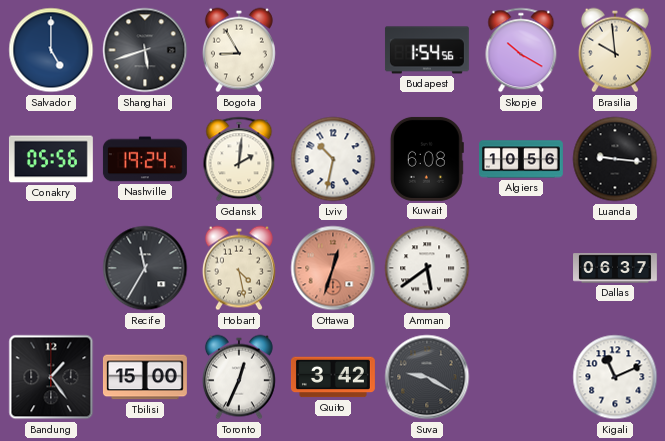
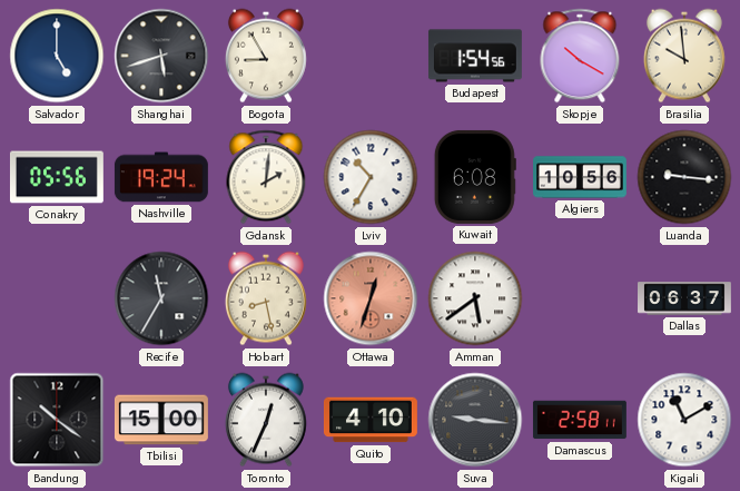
Lviv: 10:32 -> 10:35 (371, 177)
Hobart: 4:28 -> 8:28 (266, 298)
Bandung: 1:24 -> 10:21 (57, 420)
Quito: 3:42 -> 4:10 (371, 420)
Suva: 9:20 -> 9:16 (475, 420)
Damascus: none -> 2:58 (580, 420)
Kigali: 11:11 -> 11:10 (684, 420)
